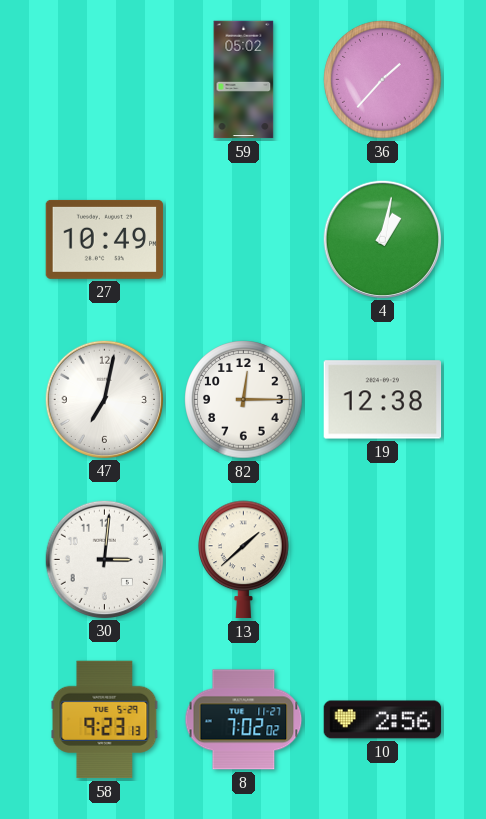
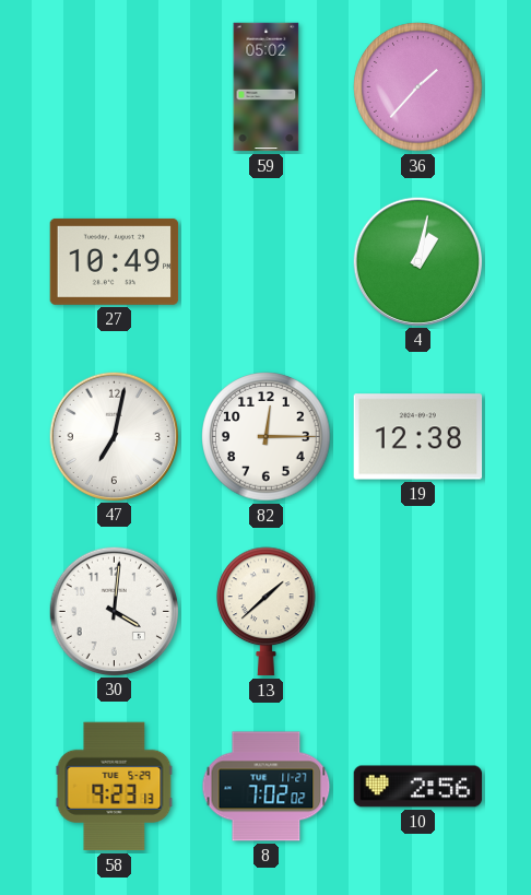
30: 3:01 -> 4:01 (114, 611)
